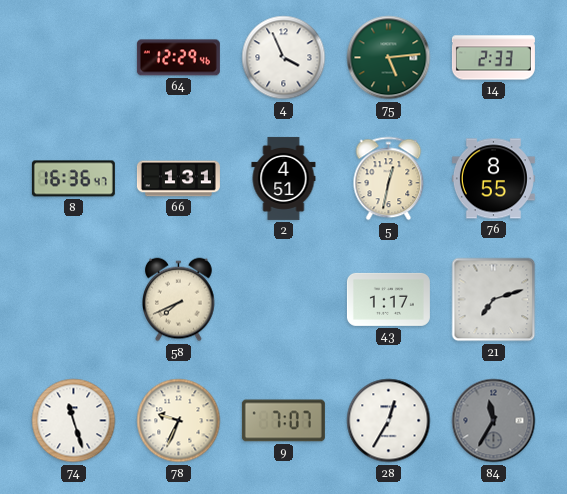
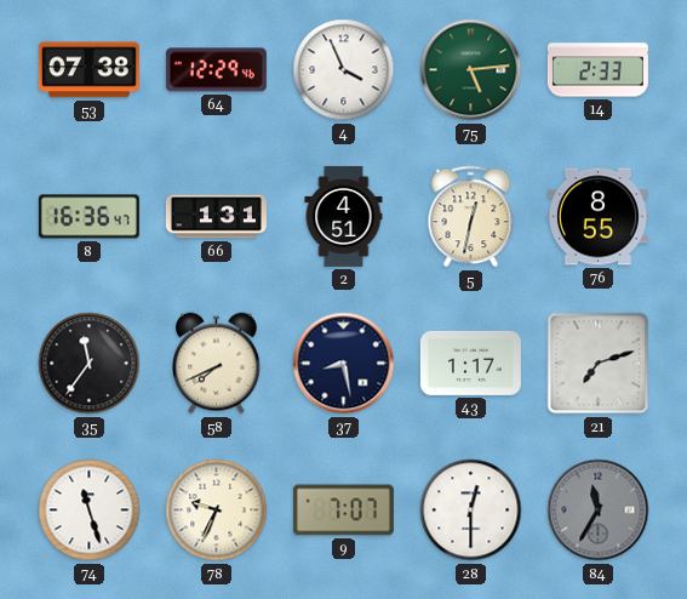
53: none -> 07:38 (88, 70)
35: none -> 11:36 (90, 364)
37: none -> 8:28 (344, 364)
28: 12:35 -> 12:30 (471, 510)
